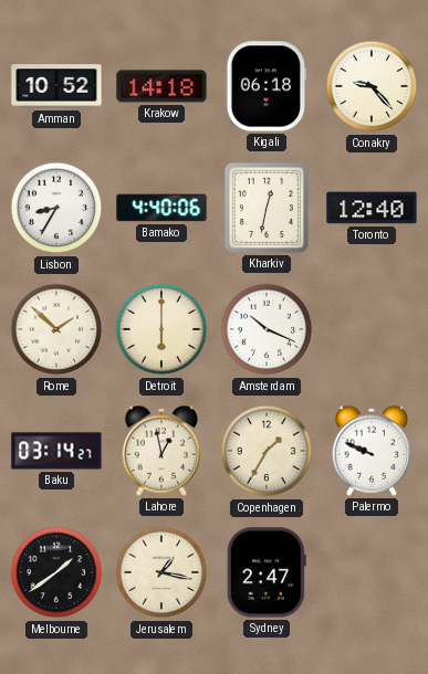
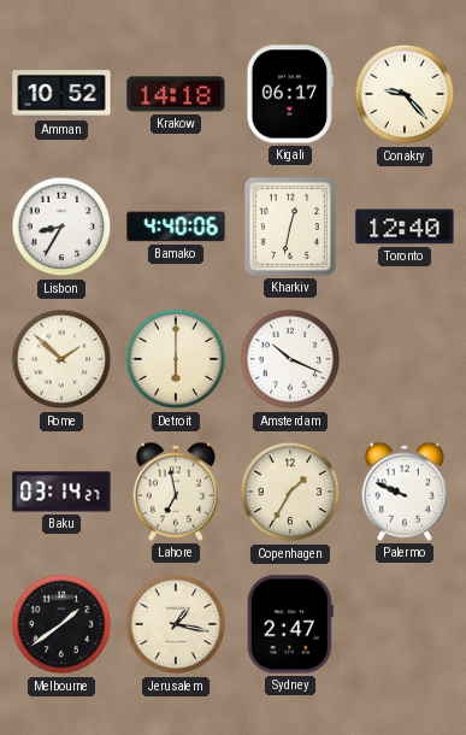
Kigali: 06:18 -> 06:17 (289, 94)
Lahore: 12:58 -> 6:58 (176, 492)
